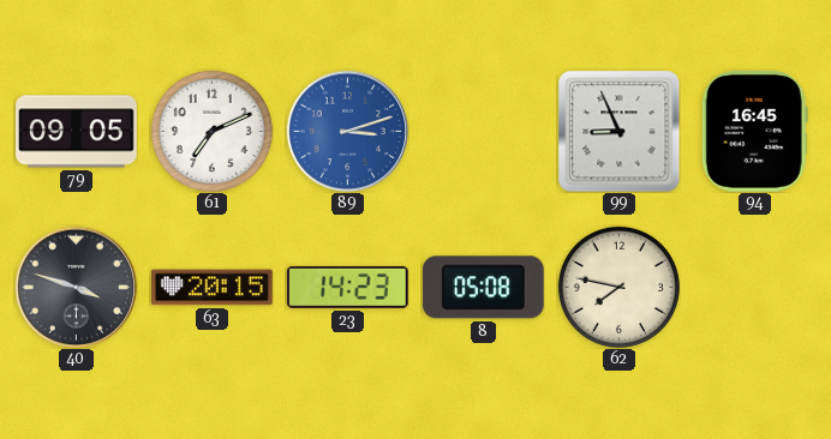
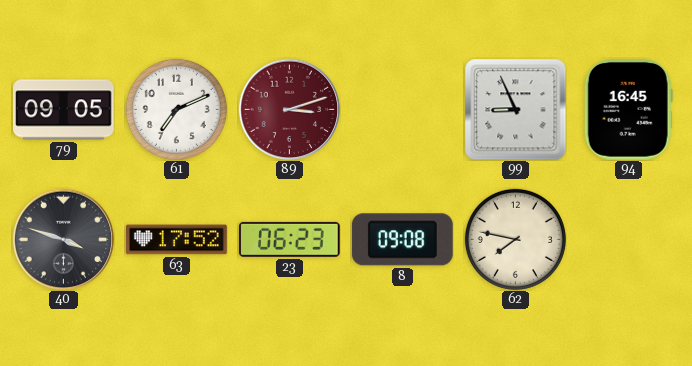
89 dial: blue -> burgundy (289, 109)
63: 20:15 -> 17:52 (177, 240)
23: 14:23 -> 06:23 (289, 239)
8: 05:08 -> 09:08 (402, 240)
